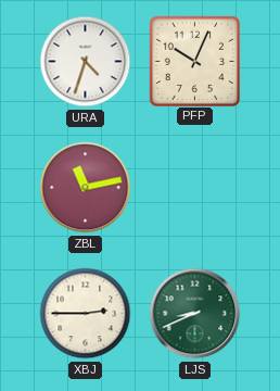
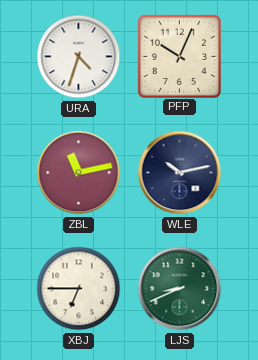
WLE: none -> 10:13 (180, 173)
XBJ: 2:45 -> 6:45 (79, 289)
